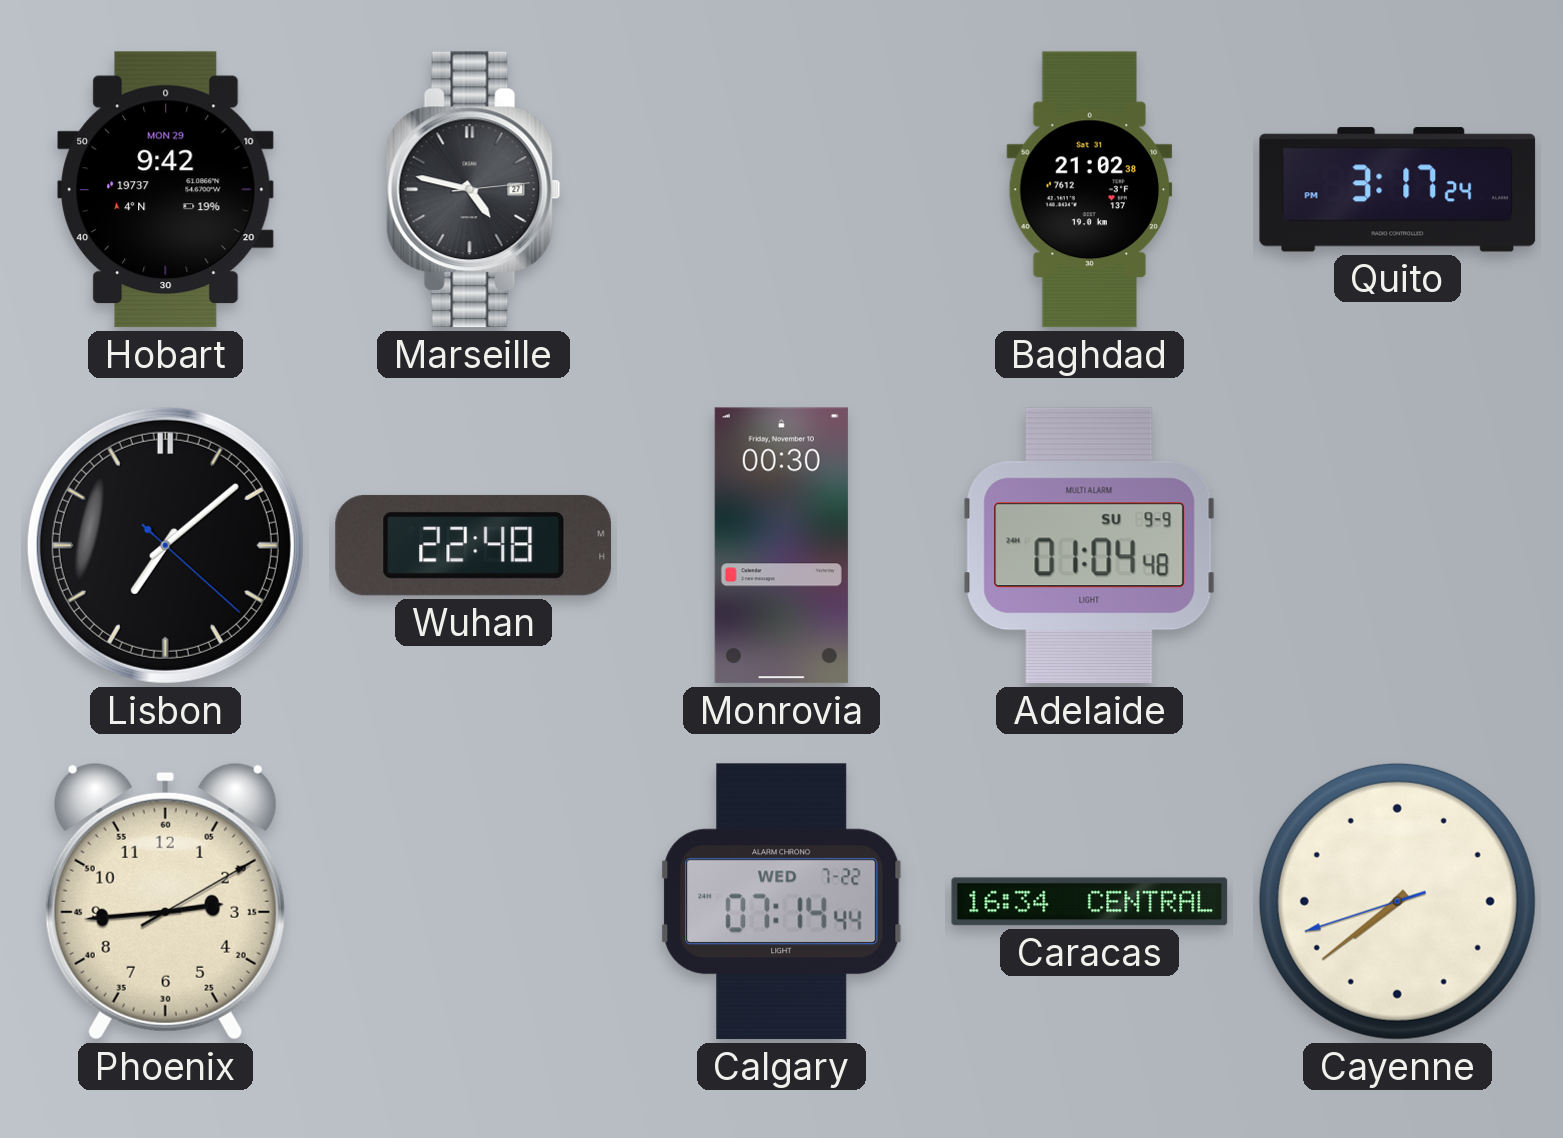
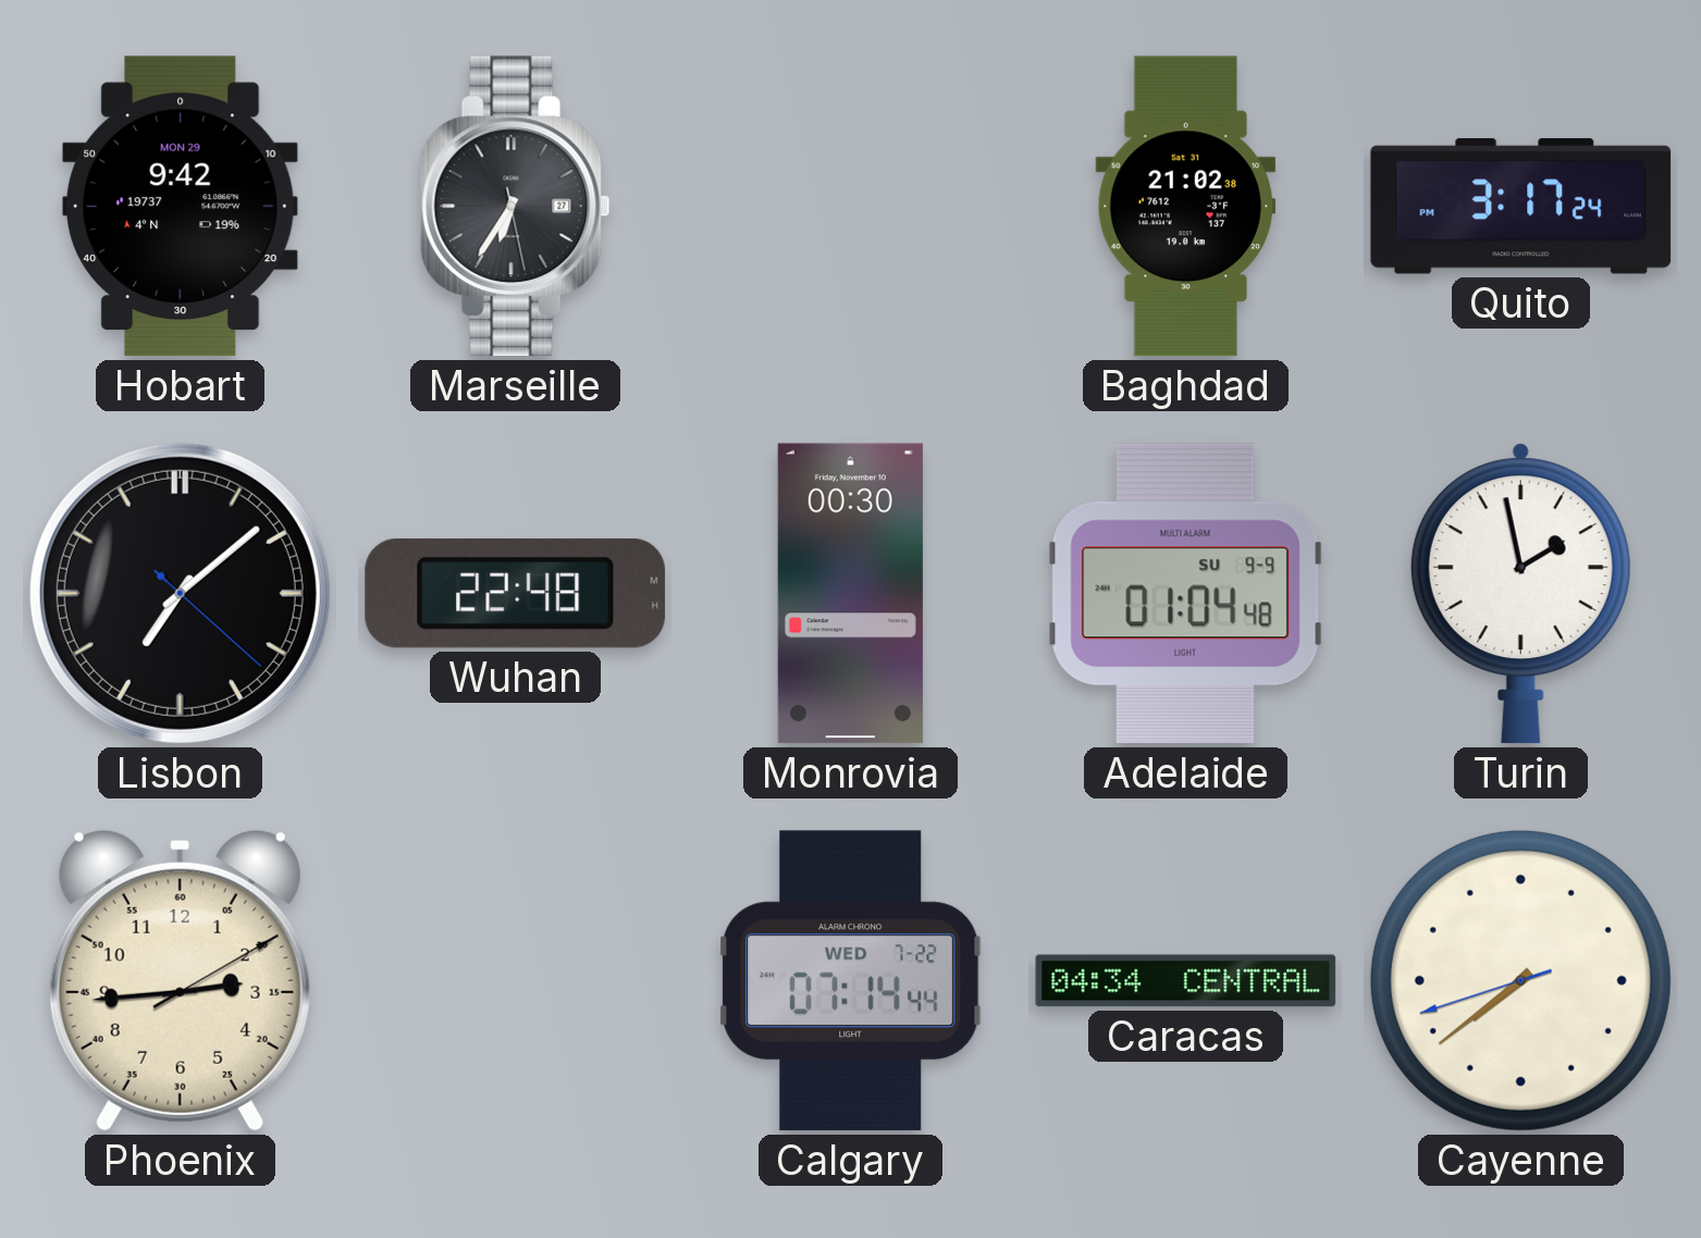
Marseille: 4:47 -> 6:35 (515, 207)
Turin: none -> 1:58 (1520, 594)
Caracas: 16:34 -> 04:34 (1186, 981)
